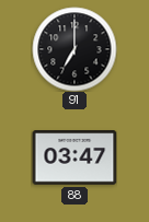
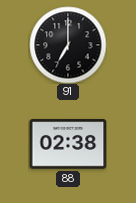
88: 03:47 -> 02:38 (68, 144)
